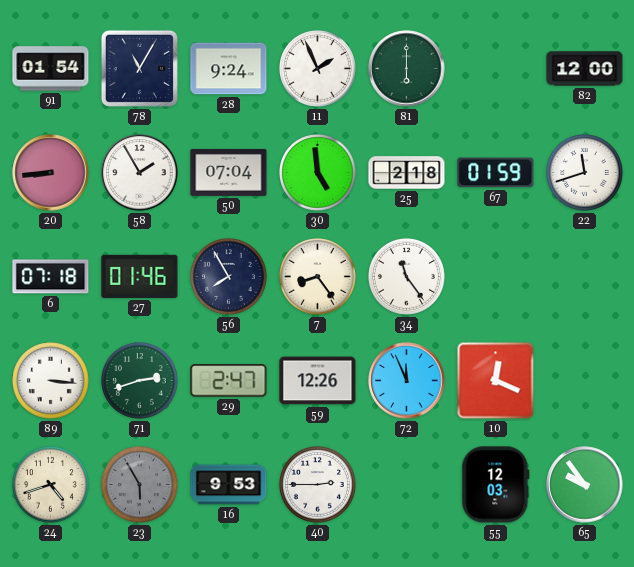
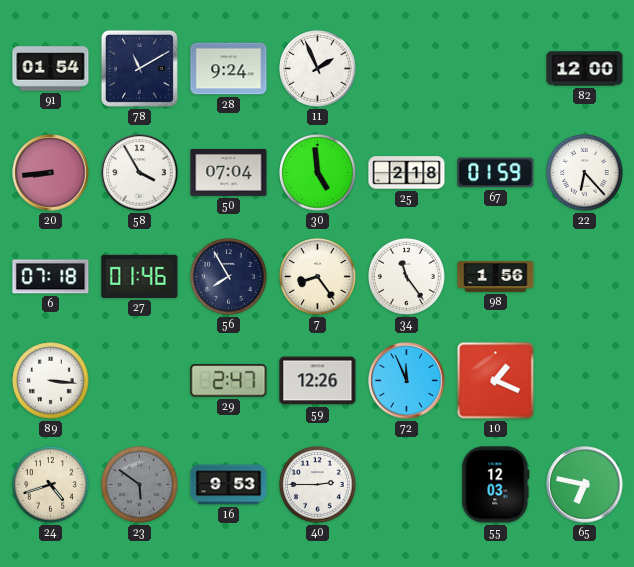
78: 11:05 -> 11:10 (139, 68)
81: 6:00 -> none (407, 69)
58: 1:55 -> 3:55 (140, 173)
22: 11:42 -> 6:23 (585, 173)
98: none -> 1:56 (496, 276)
71: 2:42 -> none (140, 381)
10: 12:19 -> 1:19 (496, 381)
23: 5:55 -> 5:51 (140, 485)
65: 9:54 -> 6:47 (585, 485)
